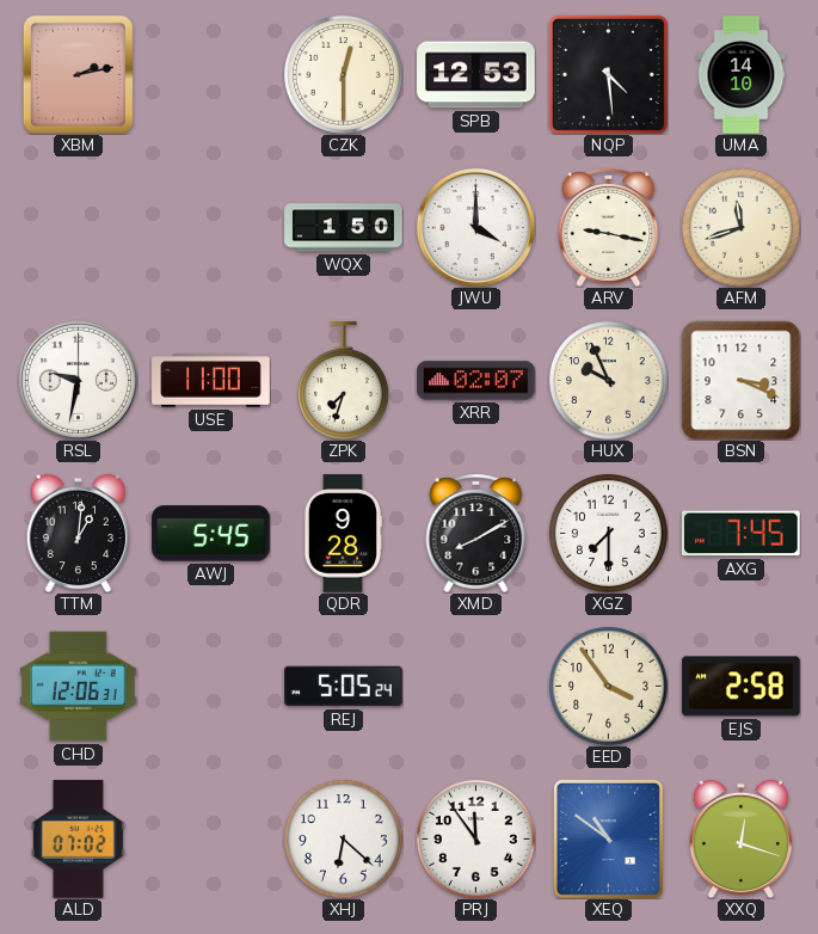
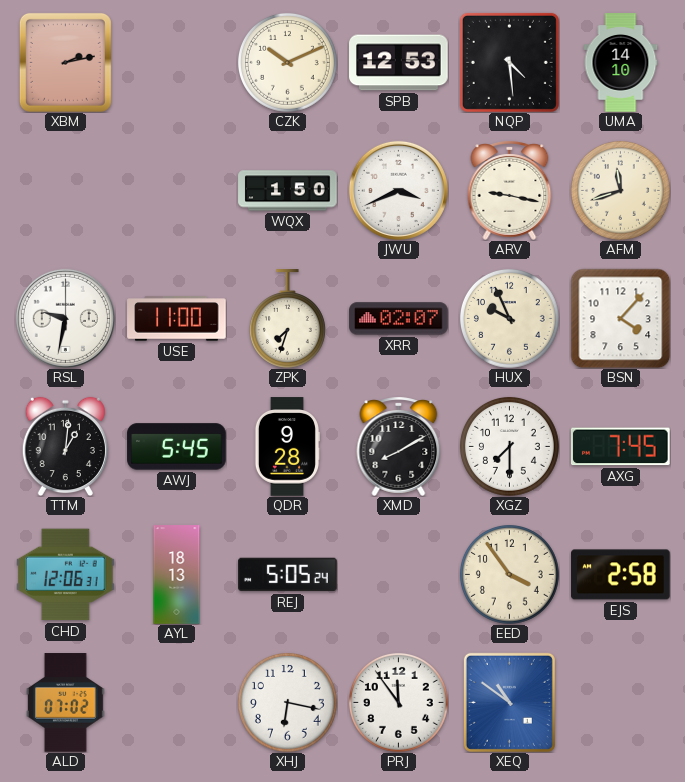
CZK: 12:30 -> 10:11 (287, 62)
JWU: 4:00 -> 3:41 (398, 190)
BSN: 3:19 -> 4:07 (620, 318)
AYL: none -> 18:13 (177, 575)
XHJ: 6:22 -> 6:17 (287, 702)
XXQ: 12:18 -> none (740, 838)
